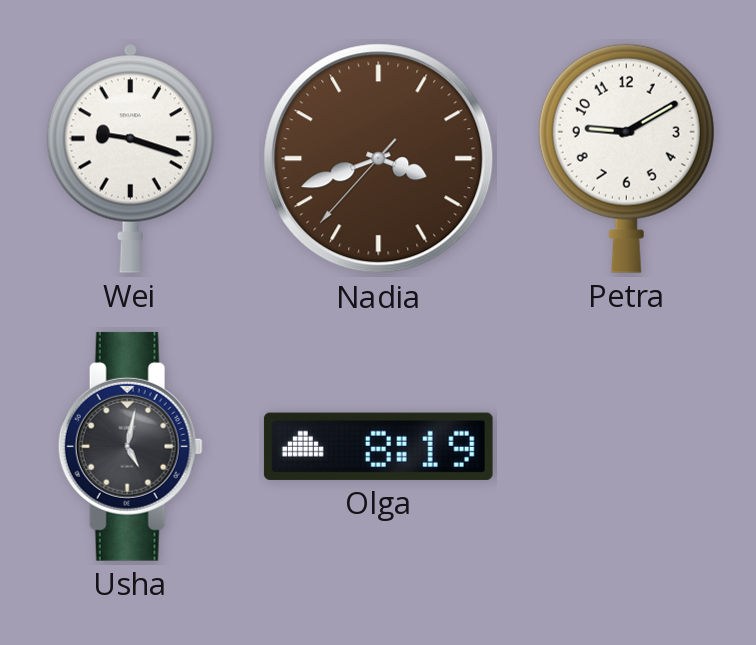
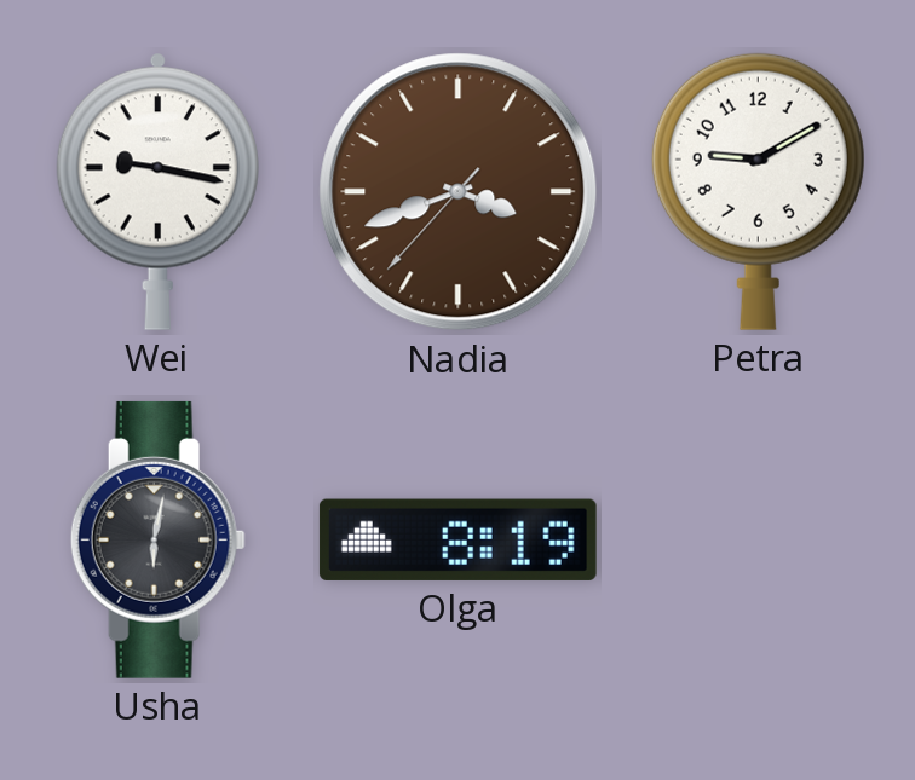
Wei: 9:18 -> 9:17 (157, 191)
Usha: 5:02 -> 6:02 (157, 539)
